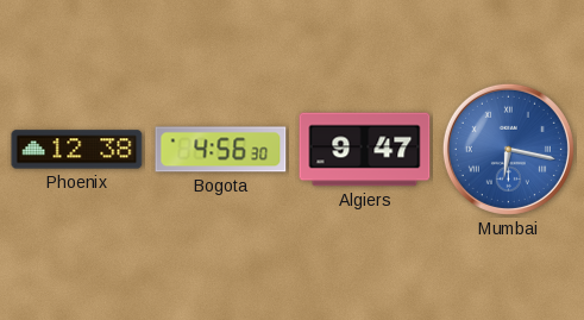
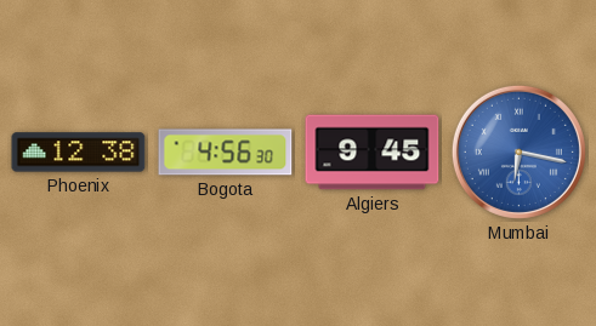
Algiers: 9:47 -> 9:45 (373, 153)
